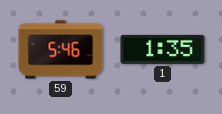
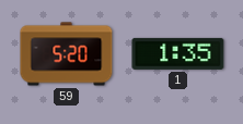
59: 5:46 -> 5:20 (67, 54)
